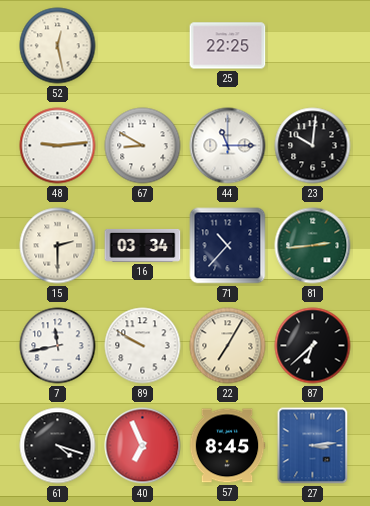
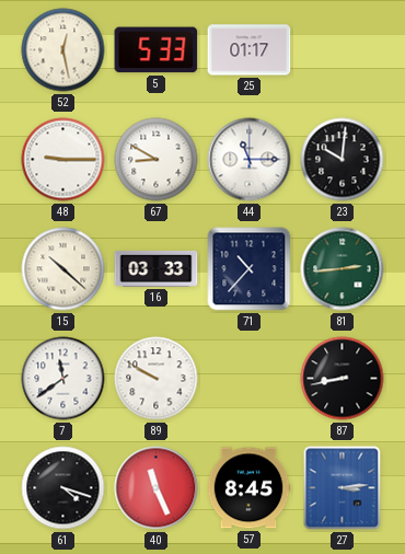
5: none -> 5:33 (157, 50)
25: 22:25 -> 01:17 (250, 50)
48: 9:14 -> 9:15 (63, 160)
15: 2:30 -> 10:22 (63, 269)
16: 03:34 -> 03:33 (157, 268)
7: 11:43 -> 11:39 (63, 379)
22: 7:05 -> none (228, 346)
87: 6:38 -> 8:43 (343, 379)
40: 6:56 -> 11:26 (157, 488)
